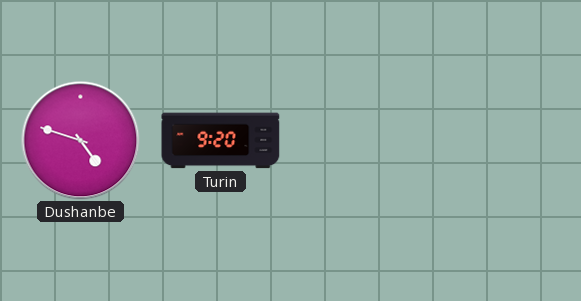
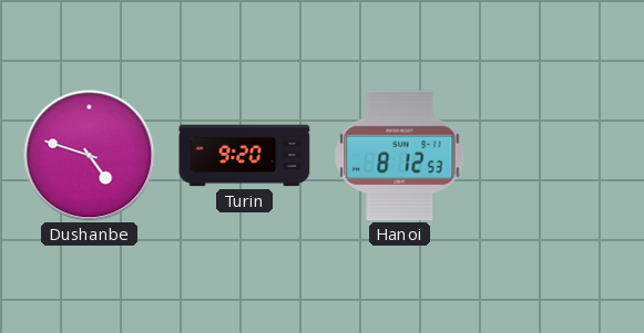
Hanoi: none -> 8:12 (400, 156)
